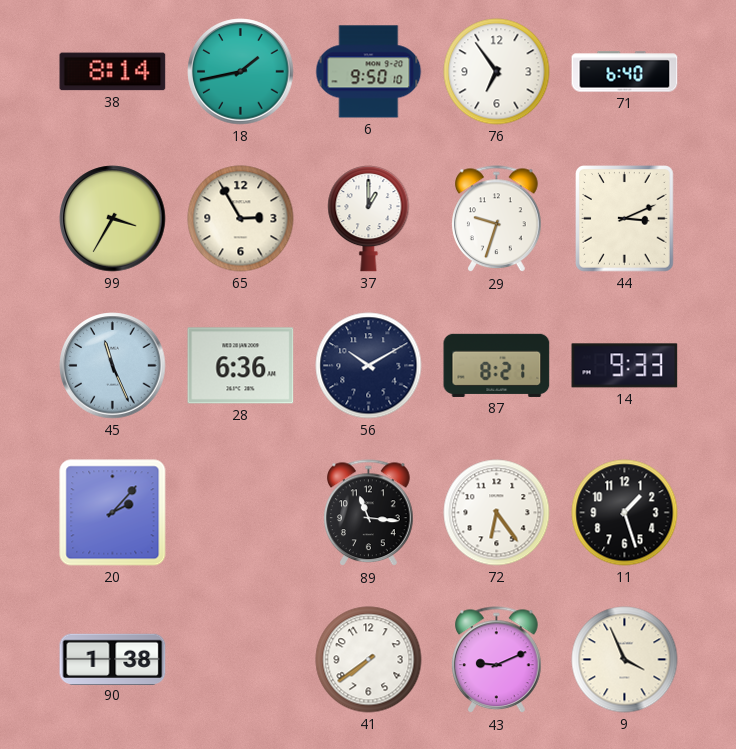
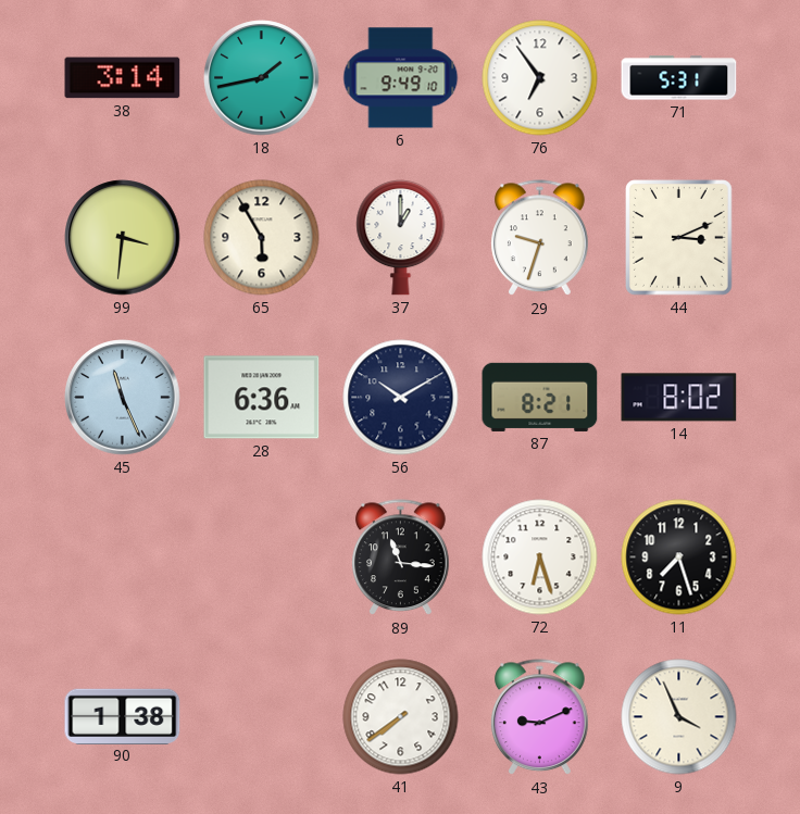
38: 8:14 -> 3:14 (123, 78)
6: 9:50 -> 9:49 (401, 78)
71: 6:40 -> 5:31 (679, 78)
99: 3:35 -> 3:31 (123, 238)
65: 2:55 -> 5:55 (262, 238)
14: 9:33 -> 8:02 (679, 398)
20: 2:07 -> none (113, 513)
72: 6:24 -> 6:27 (540, 558)
11: 1:27 -> 7:27 (679, 558)
